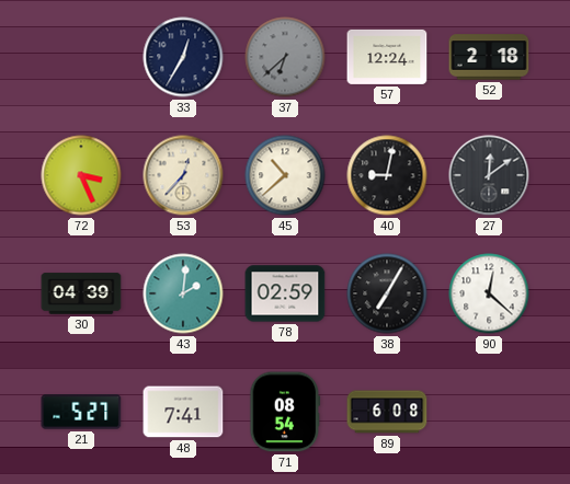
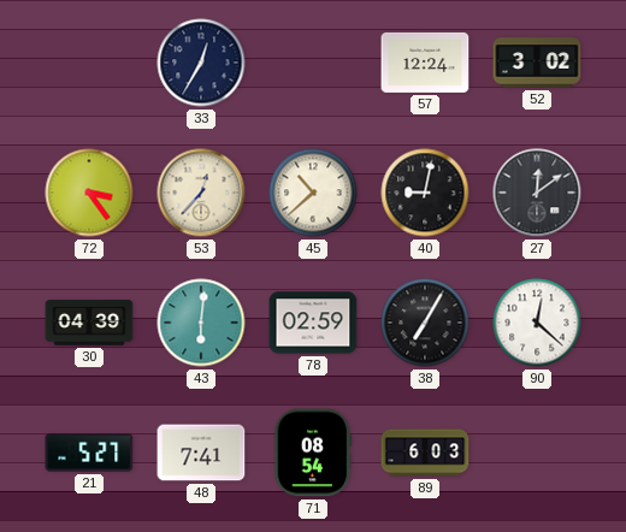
37: 6:38 -> none (285, 57)
52: 2:18 -> 3:02 (537, 63)
72: 3:26 -> 3:24 (89, 193)
43: 2:01 -> 6:01 (201, 323)
89: 6:08 -> 6:03 (425, 453)
